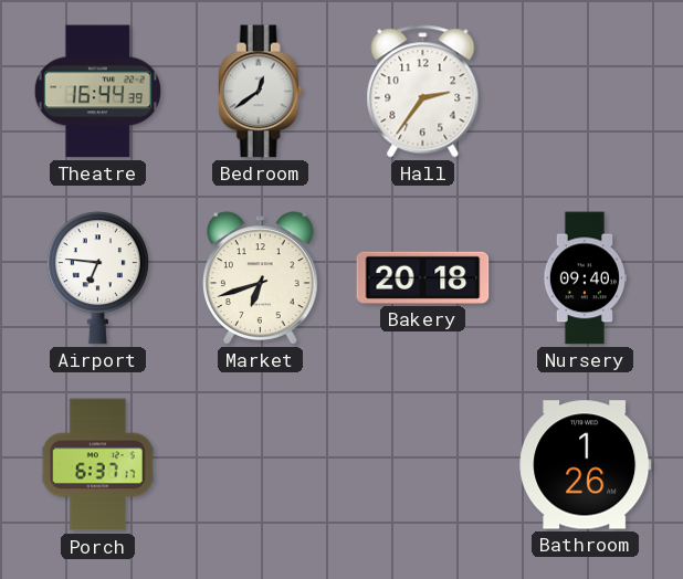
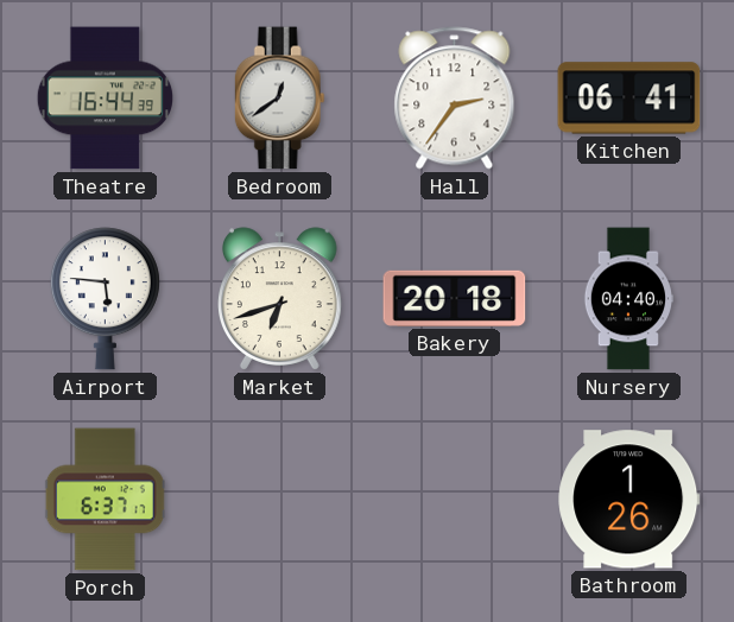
Kitchen: none -> 06:41 (629, 99)
Airport: 6:46 -> 5:46 (105, 299)
Nursery: 09:40 -> 04:40 (627, 299)
